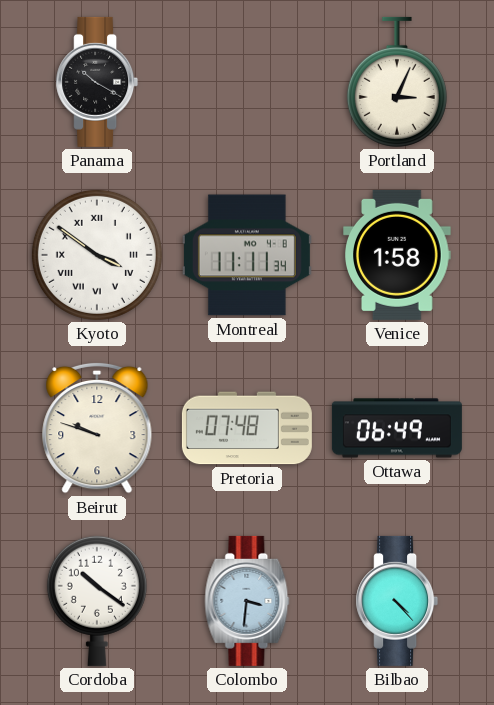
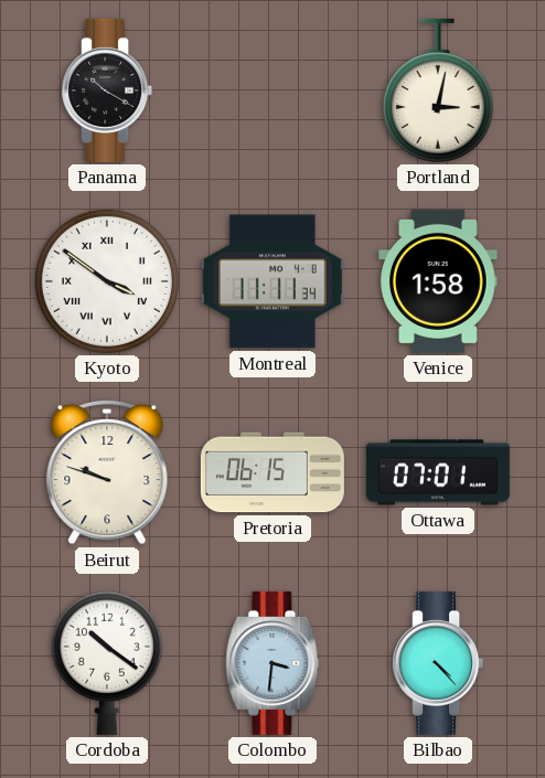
Portland: 3:04 -> 3:02 (438, 90)
Pretoria: 07:48 -> 06:15 (272, 472)
Ottawa: 06:49 -> 07:01 (438, 472)
